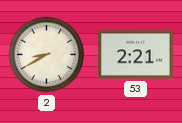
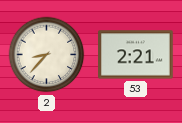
2: 8:40 -> 8:37 (47, 55)
